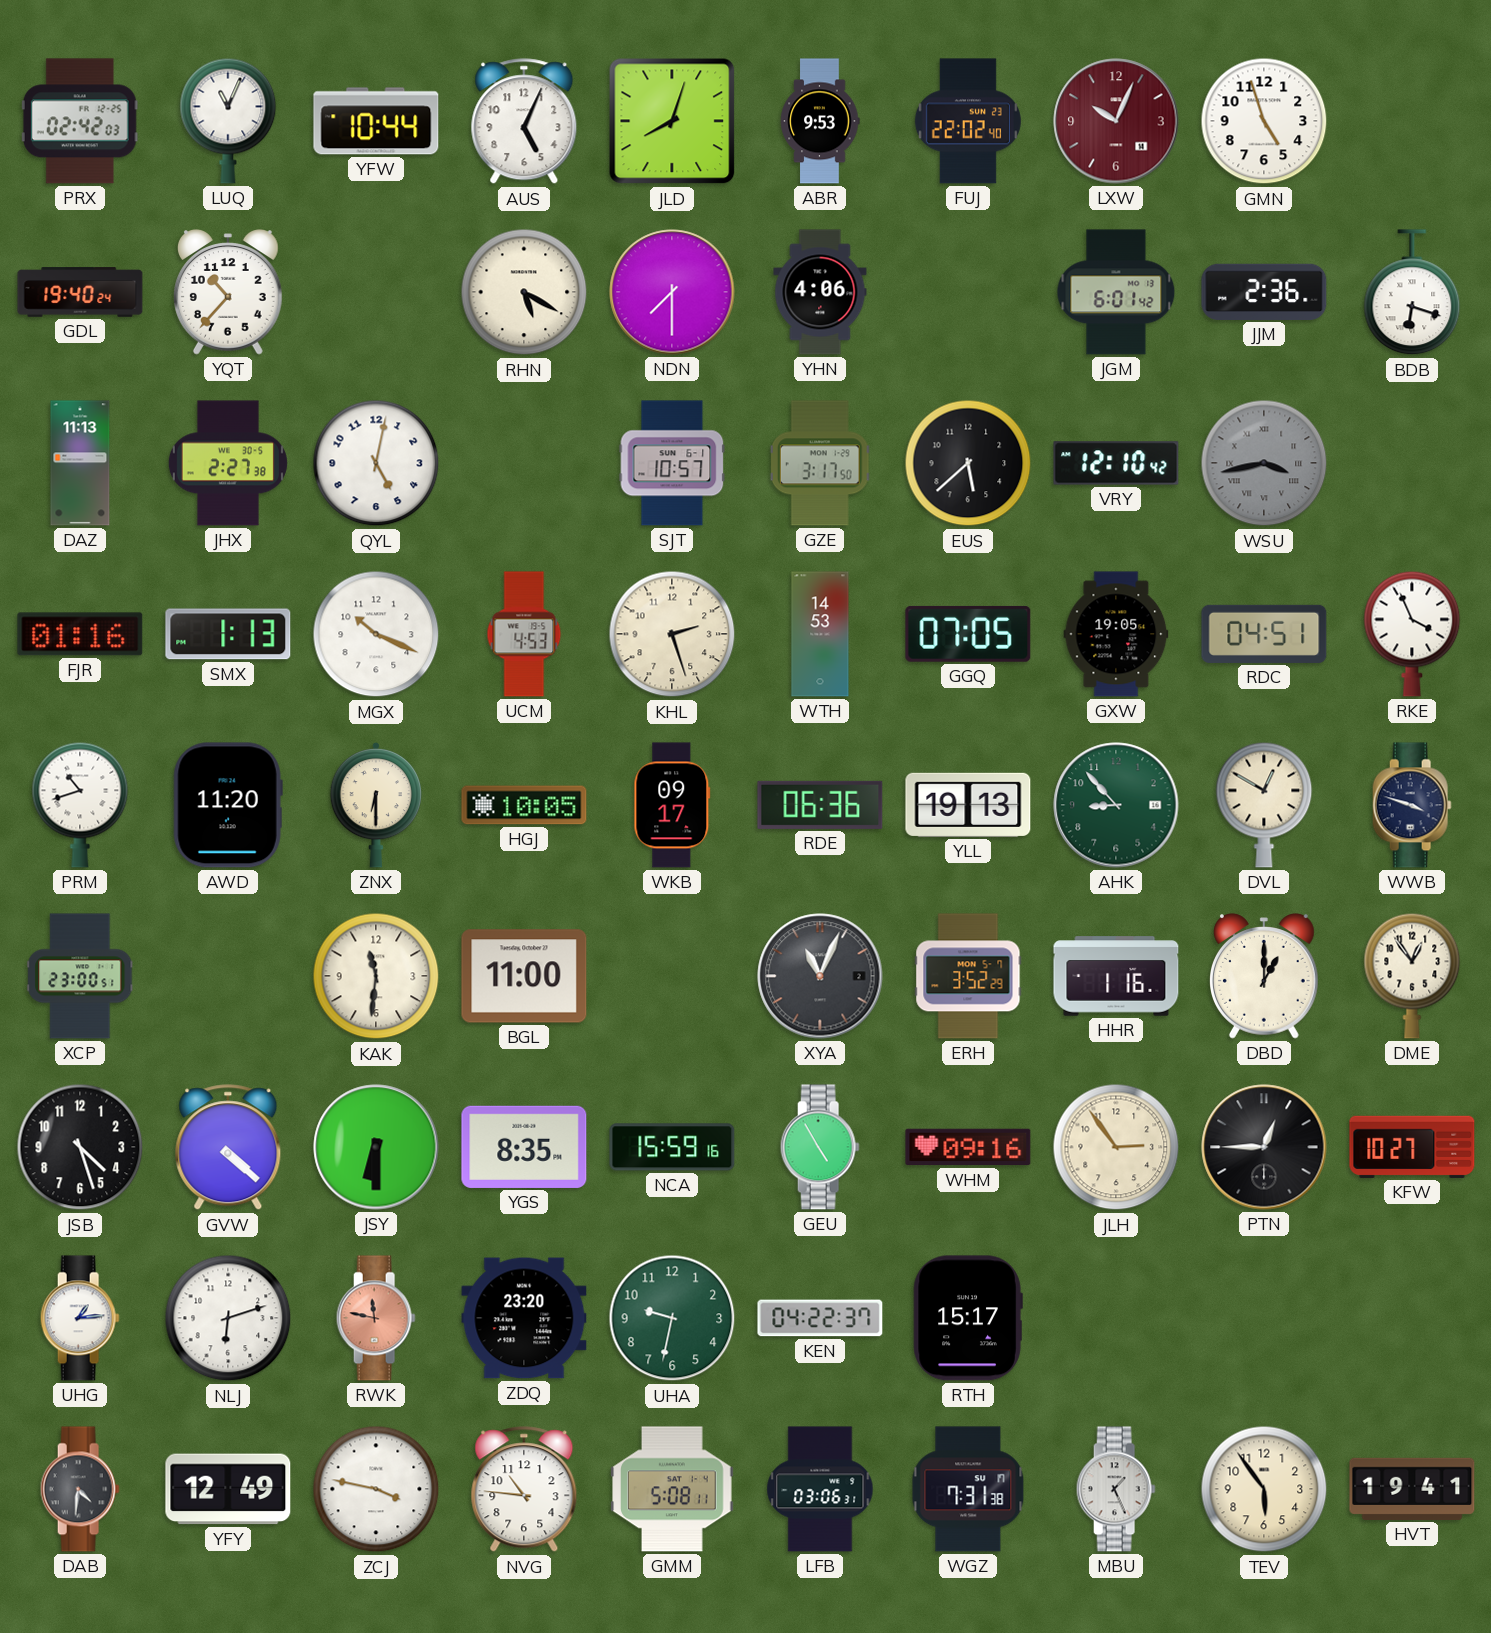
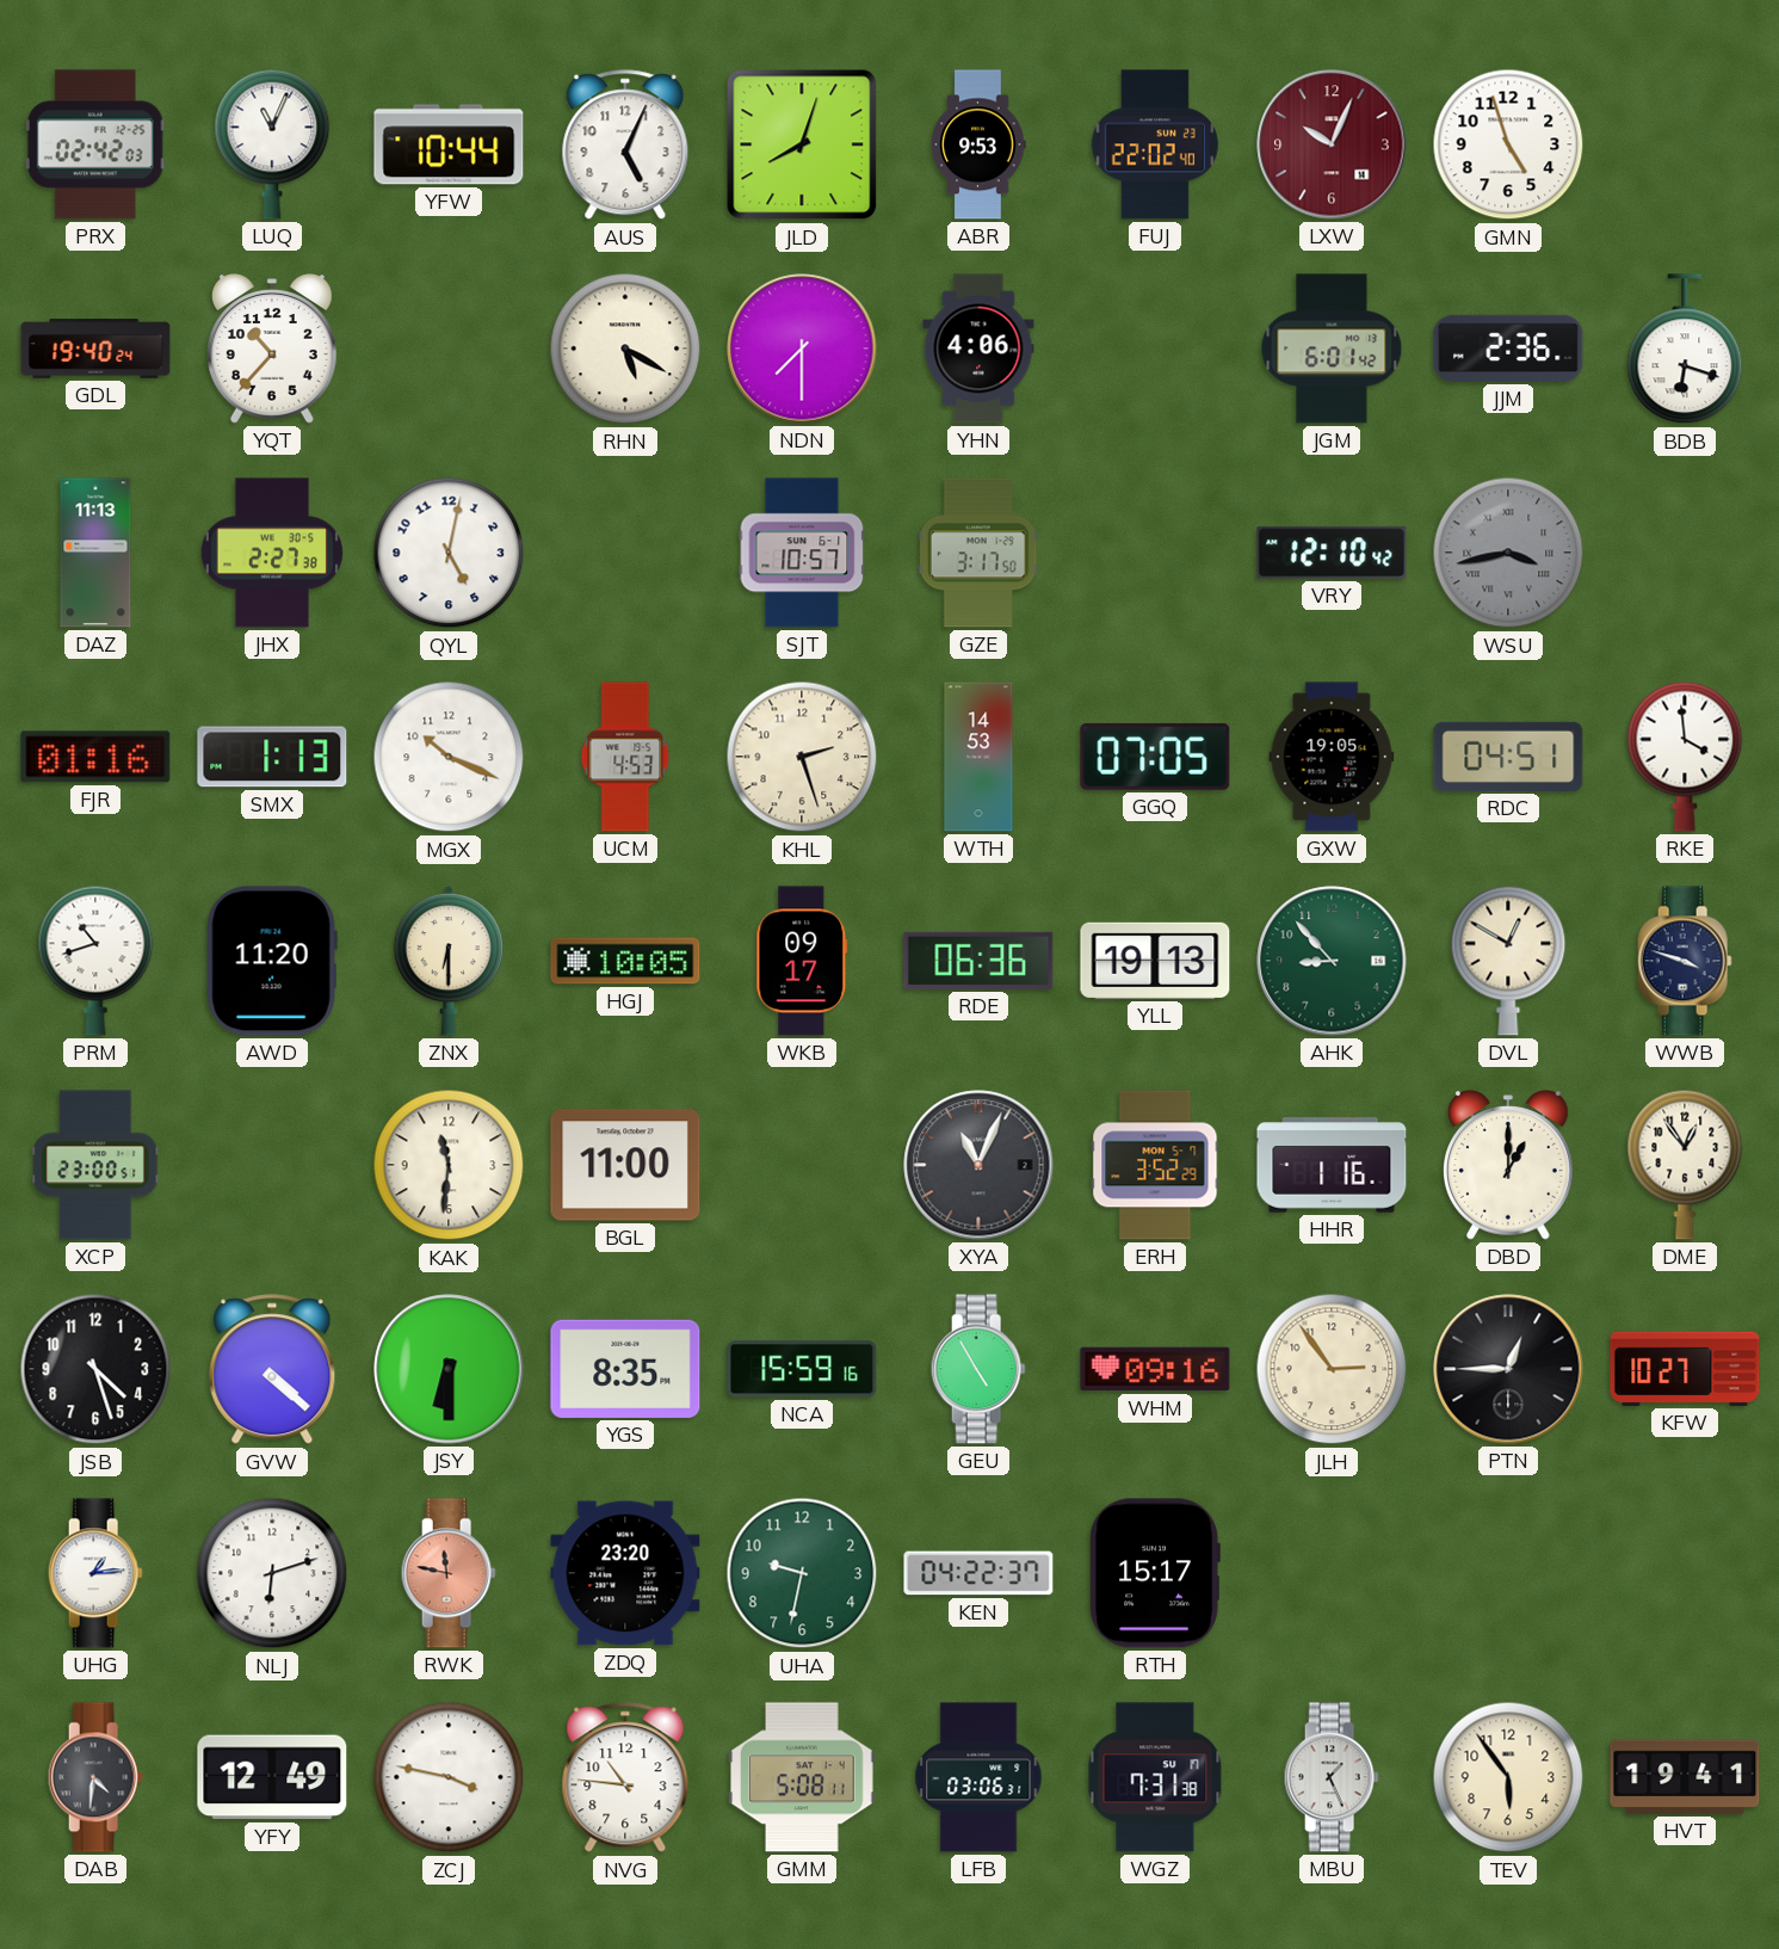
EUS: 5:38 -> none (968, 463)
RKE: 3:56 -> 3:59 (1685, 757)
